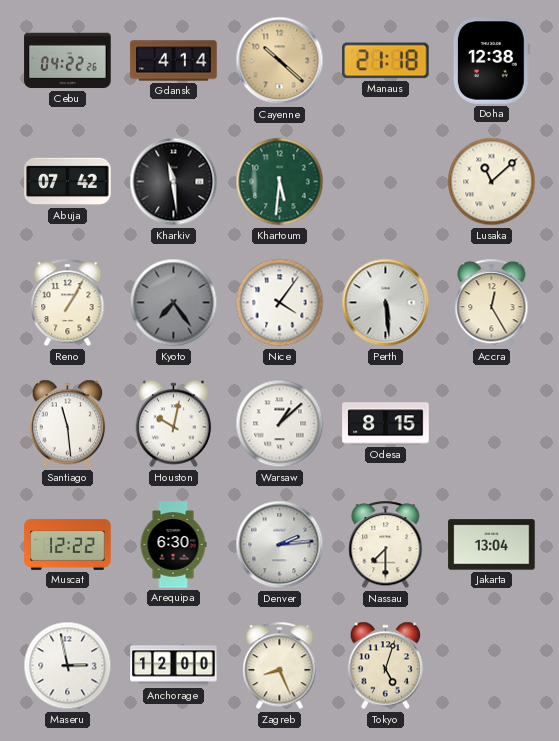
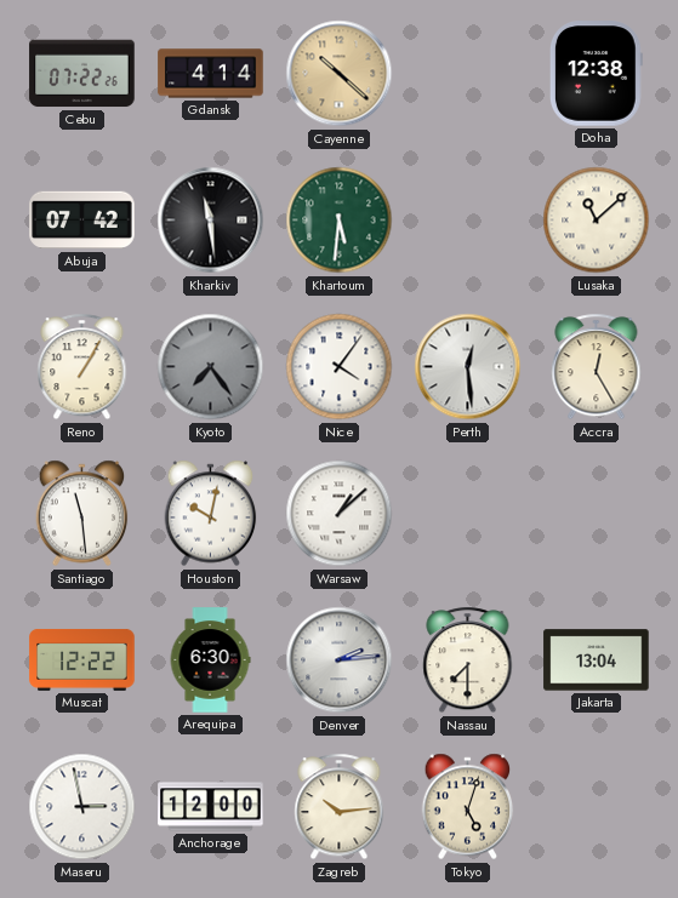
Cebu: 04:22 -> 07:22 (82, 74)
Manaus: 21:18 -> none (386, 61)
Perth: 5:29 -> 12:29 (468, 367)
Odesa: 8:15 -> none (386, 424)
Zagreb: 8:26 -> 10:14 (340, 807)
